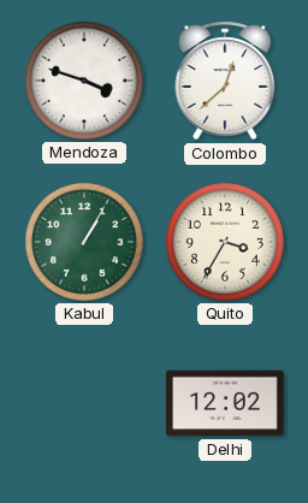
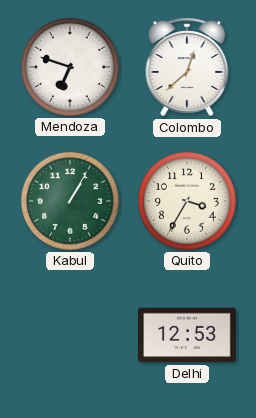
Mendoza: 3:48 -> 6:48 (70, 67)
Delhi: 12:02 -> 12:53 (187, 335)
